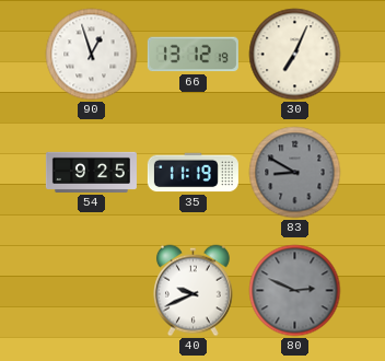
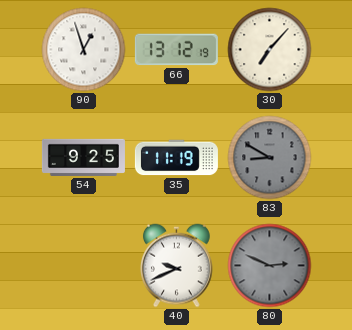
30: 7:04 -> 7:07 (270, 50)
